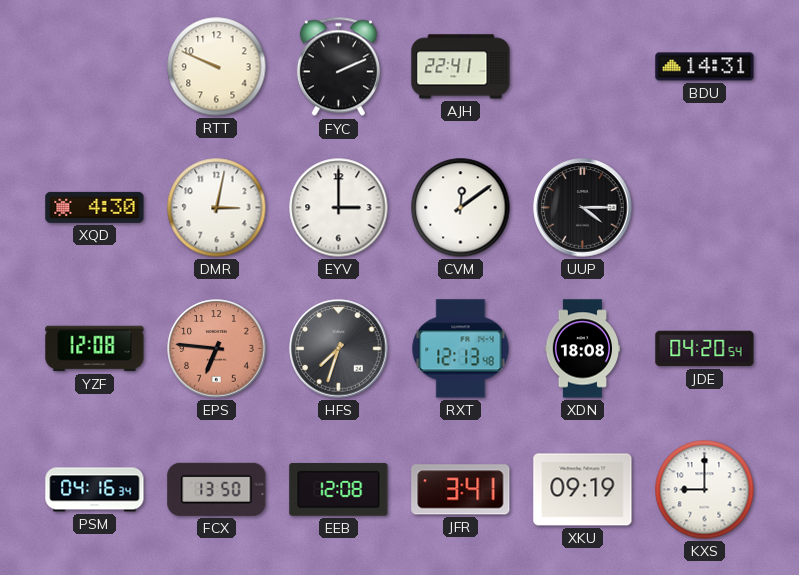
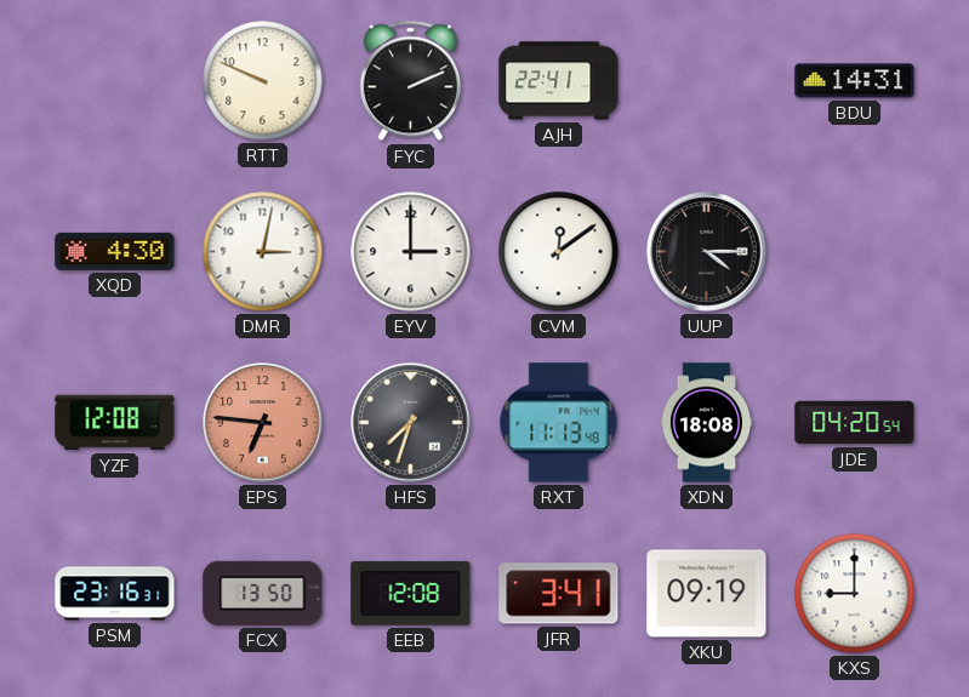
RXT: 12:13 -> 11:13 (559, 423)
PSM: 04:16 -> 23:16 (115, 594)
